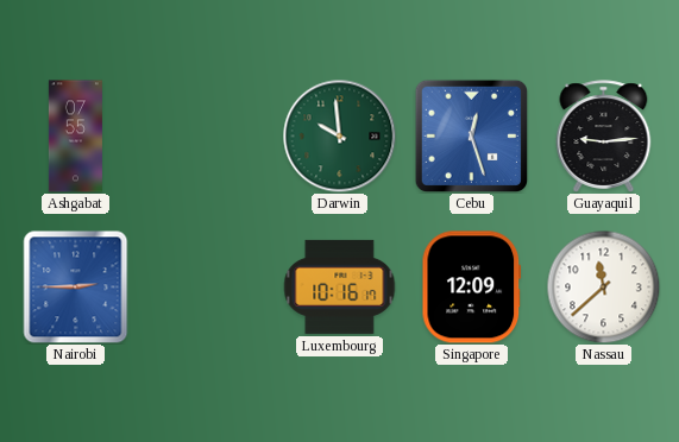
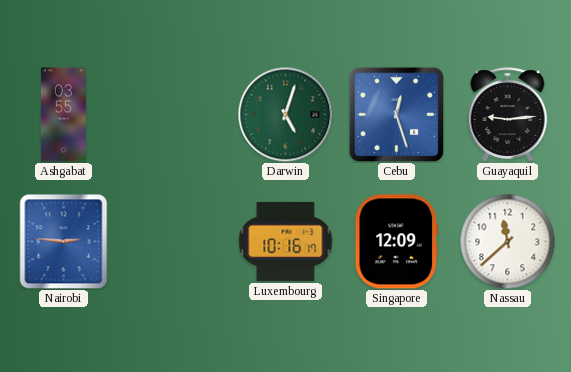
Ashgabat: 07:55 -> 03:55 (63, 115)
Darwin: 9:59 -> 5:03 (285, 114)
Nairobi: 2:45 -> 2:46 (64, 241)
